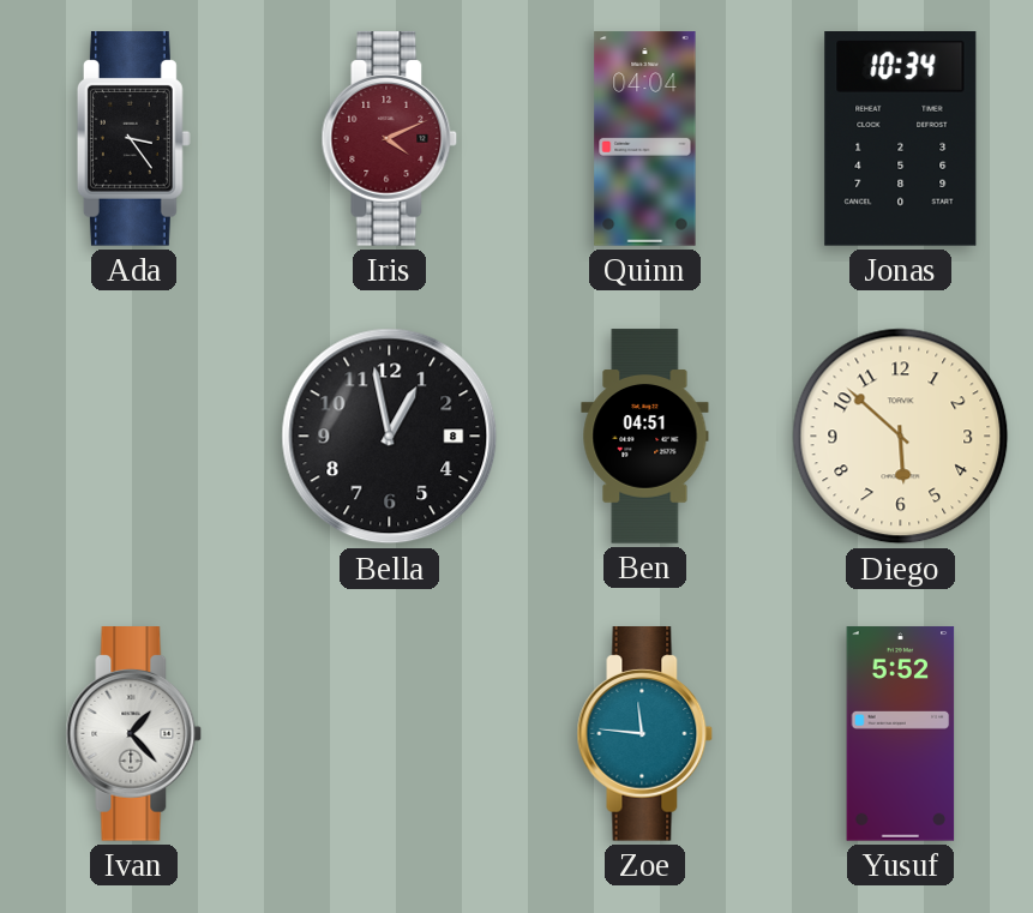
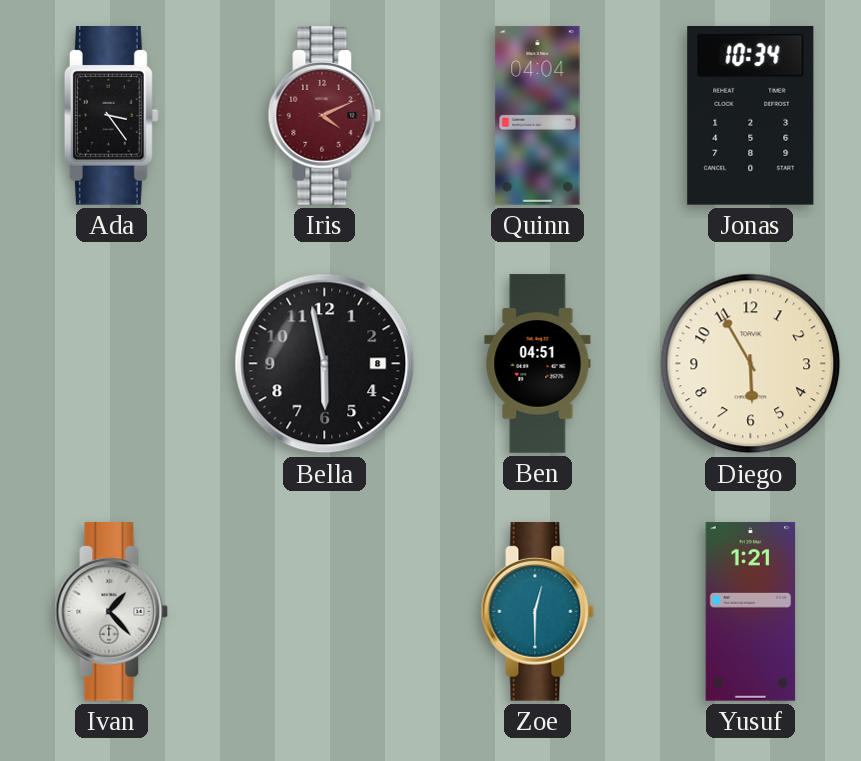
Bella: 12:58 -> 5:58 (325, 364)
Diego: 5:52 -> 5:55 (751, 364)
Zoe: 11:46 -> 12:30 (538, 612)
Yusuf: 5:52 -> 1:21 (751, 612)
